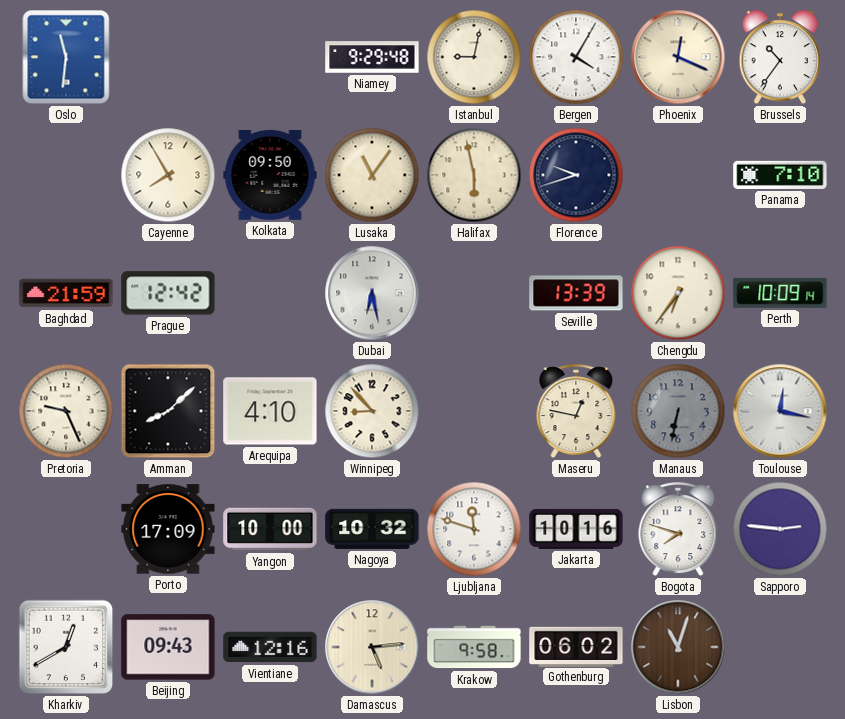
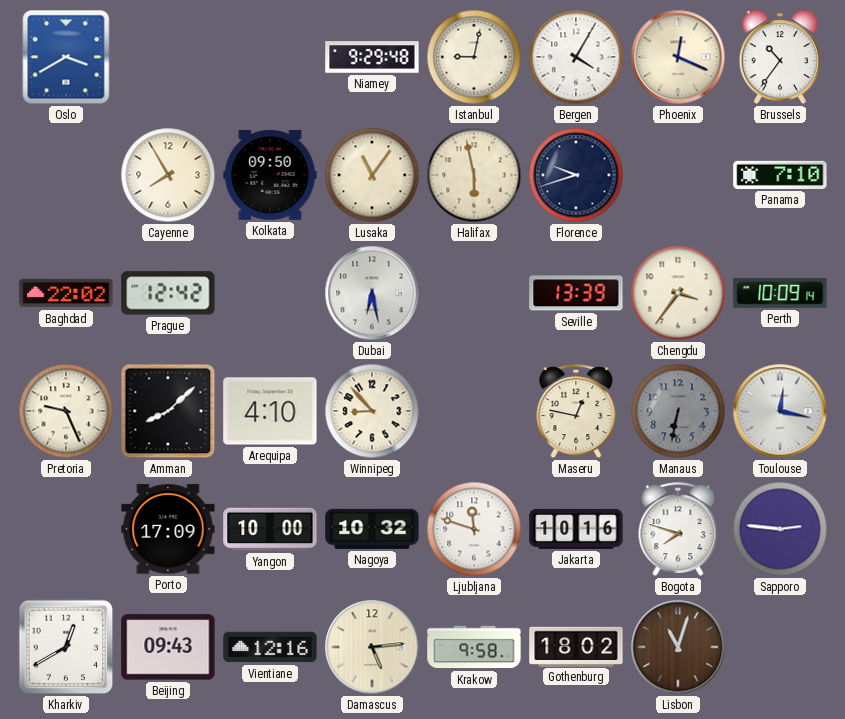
Oslo: 11:31 -> 3:40 (66, 57)
Baghdad: 21:59 -> 22:02 (66, 293)
Chengdu: 6:36 -> 3:36 (678, 293)
Gothenburg: 06:02 -> 18:02 (576, 646)
